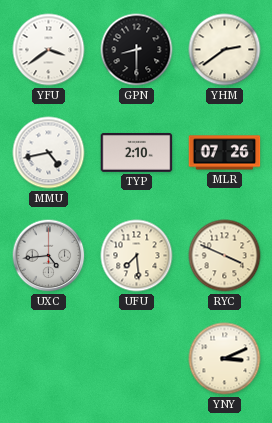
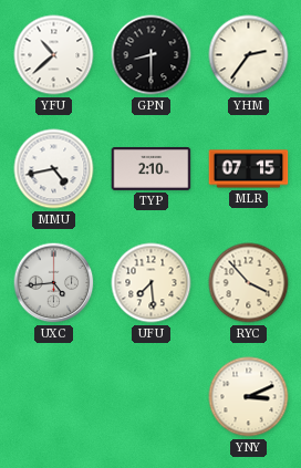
YFU: 3:39 -> 10:38 (54, 55)
YHM: 2:39 -> 2:36 (249, 55)
MLR: 07:26 -> 07:15 (249, 169)
RYC: 3:49 -> 3:53 (249, 283)
